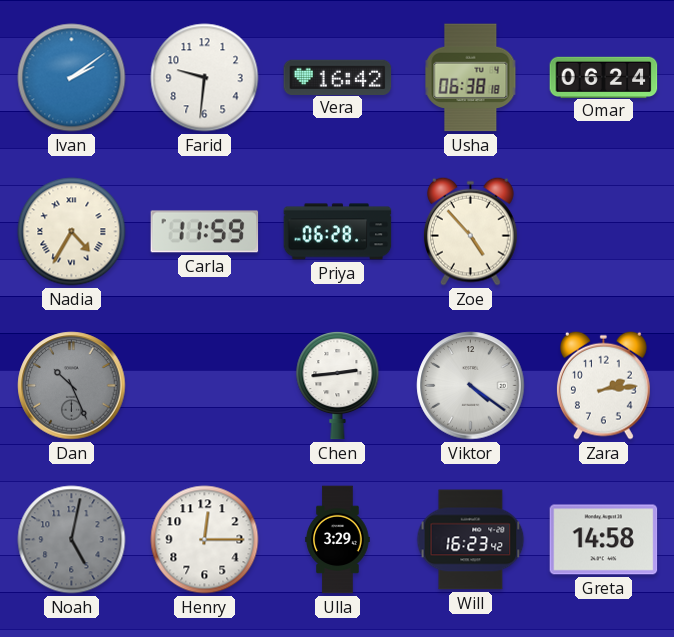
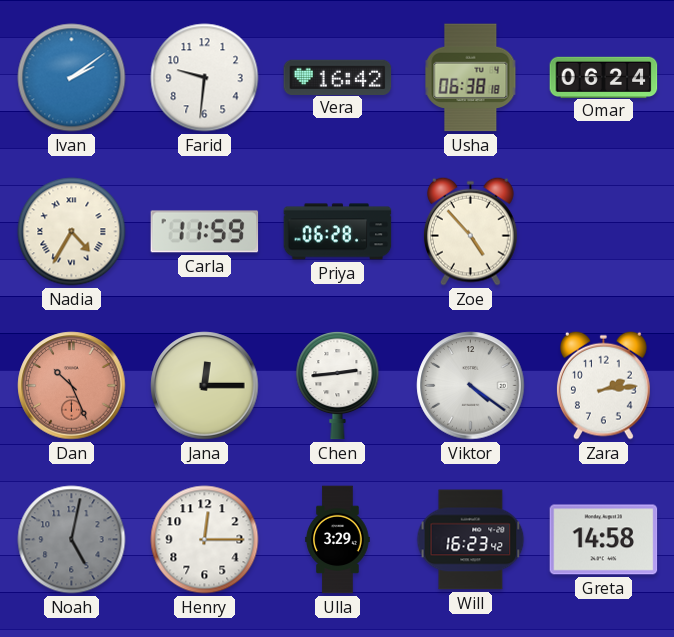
Dan dial: grey -> salmon (72, 386)
Jana: none -> 12:15 (205, 386)
